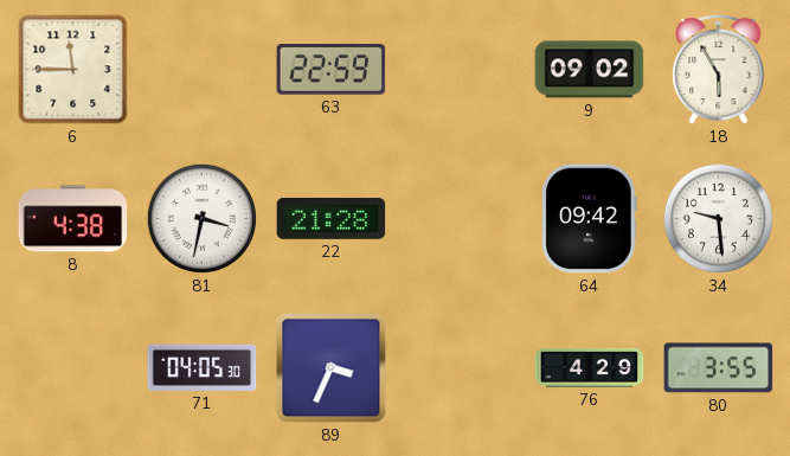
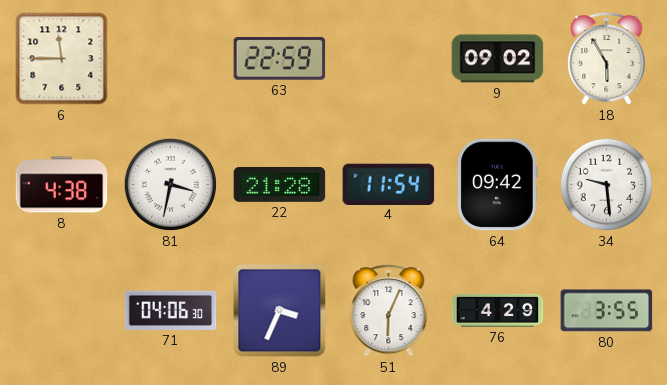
4: none -> 11:54 (389, 184)
71: 04:05 -> 04:06 (171, 310)
51: none -> 6:04 (389, 310)
